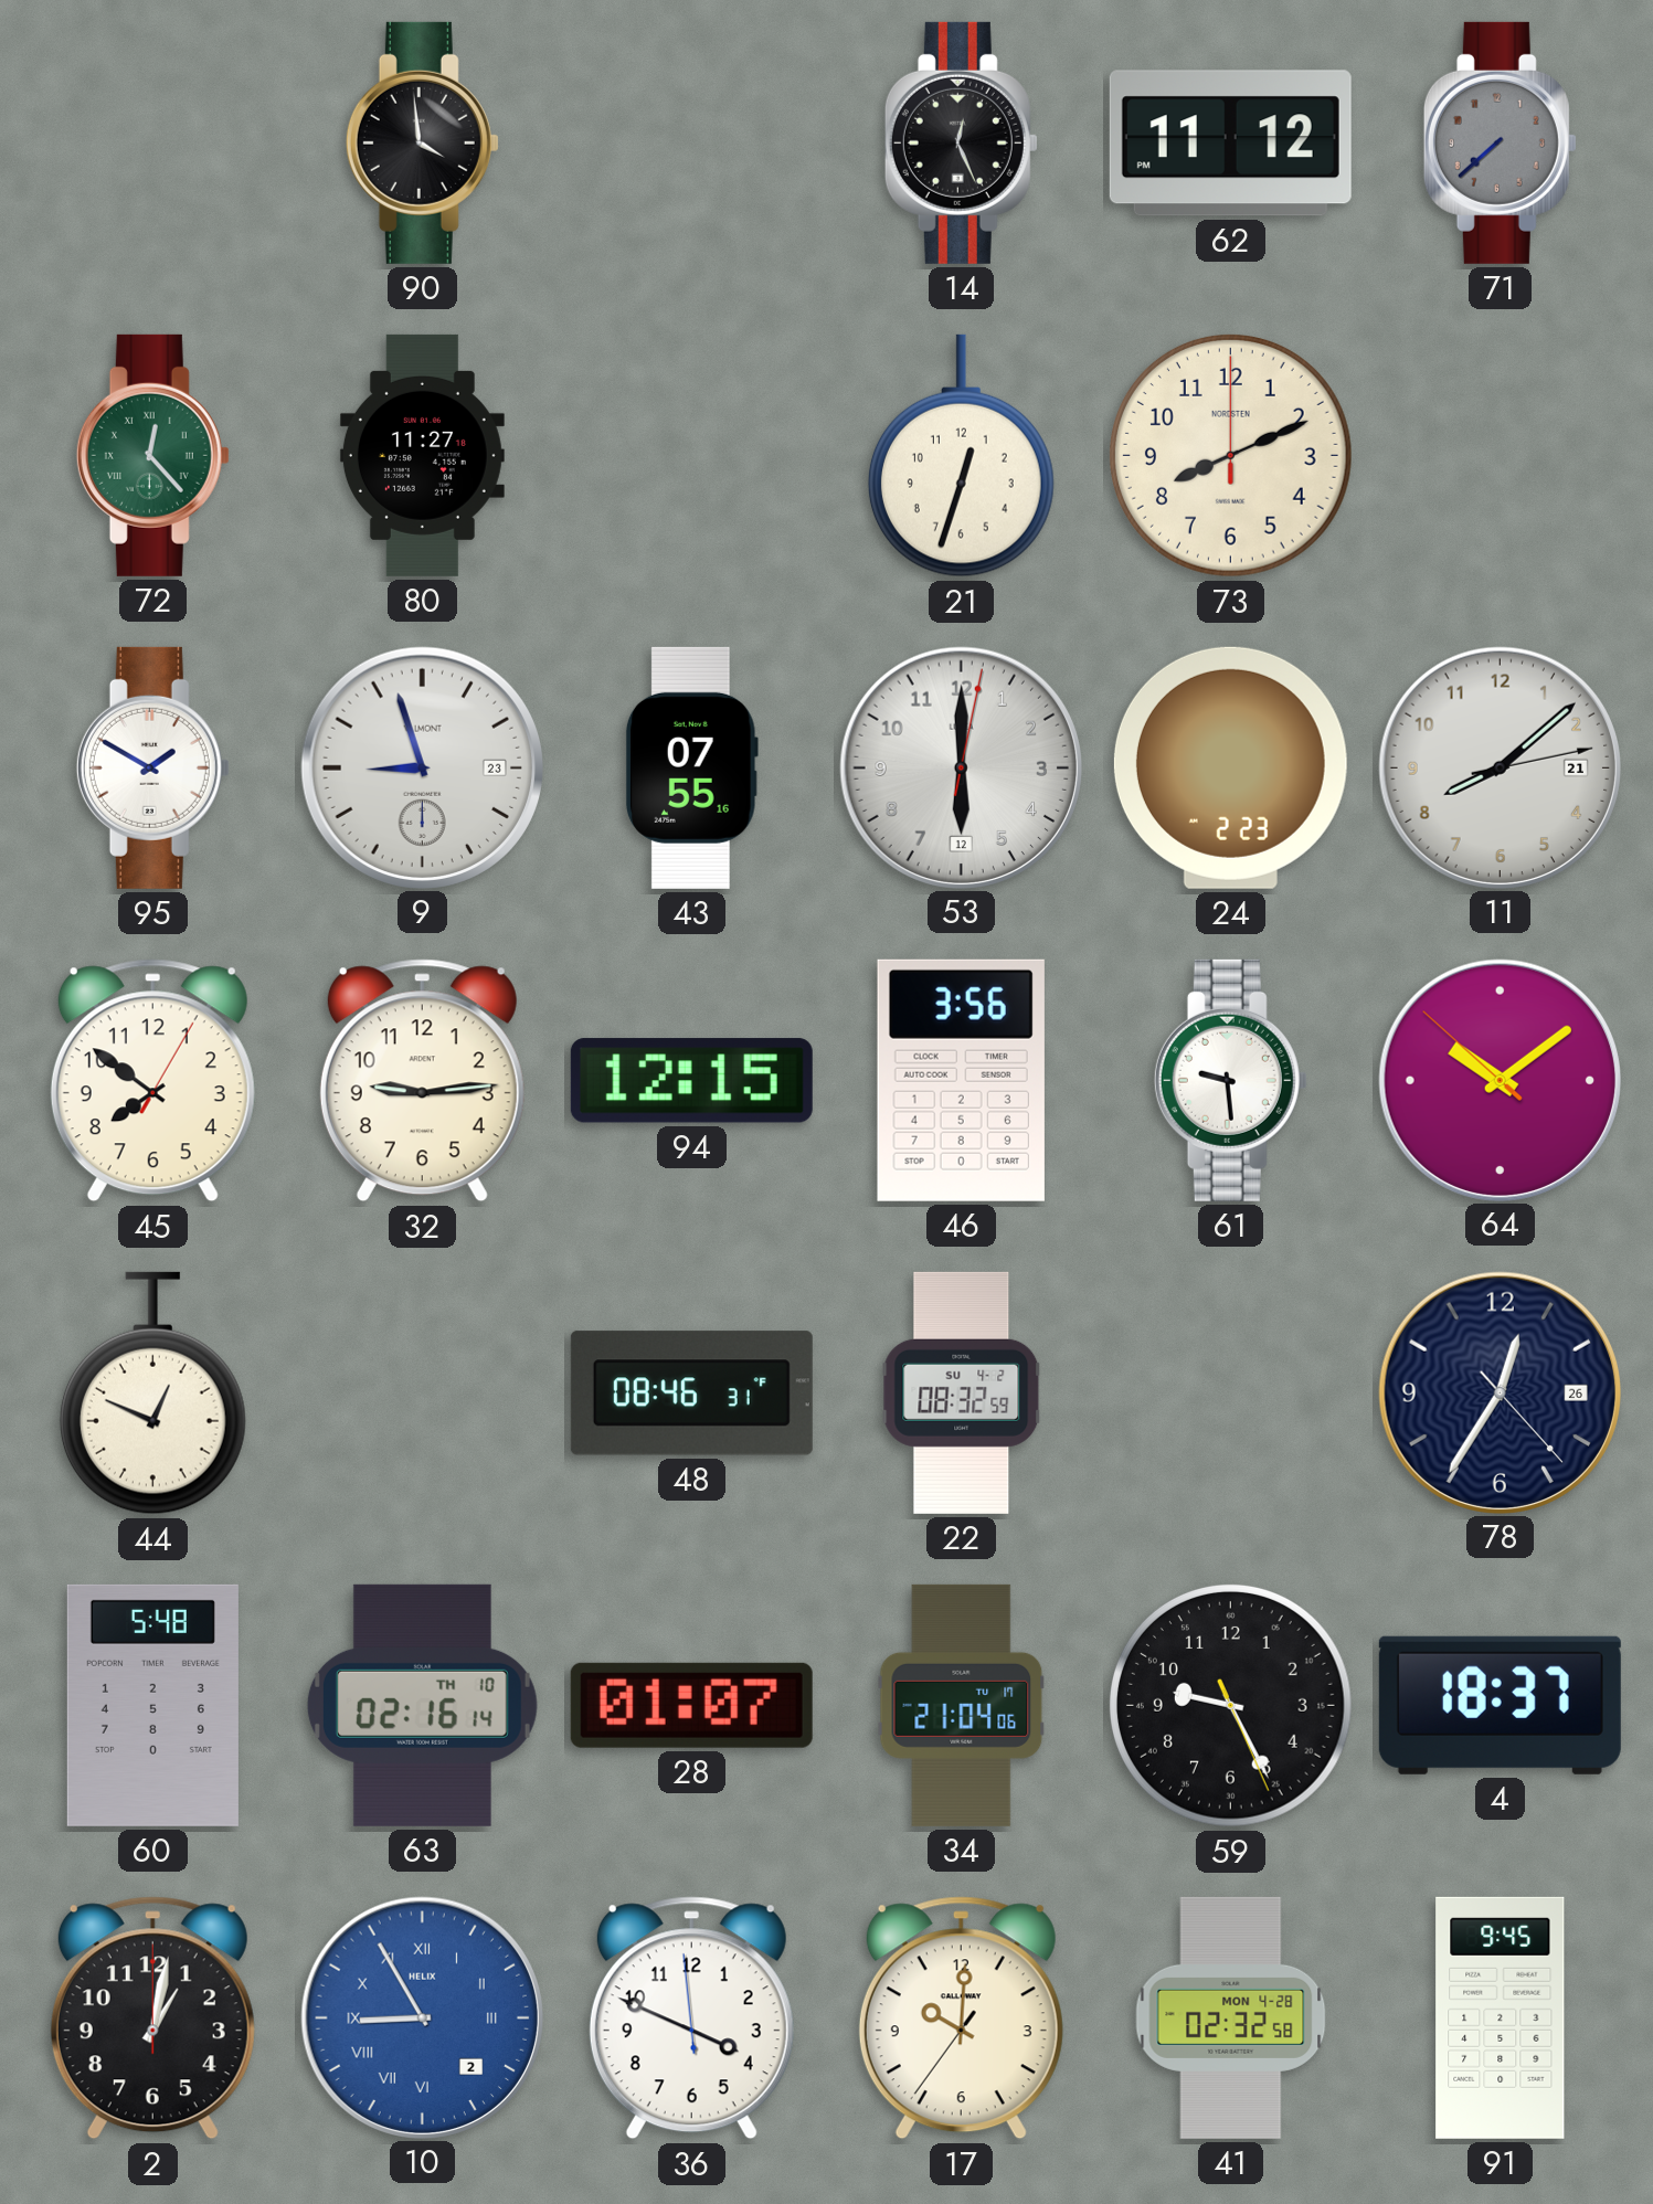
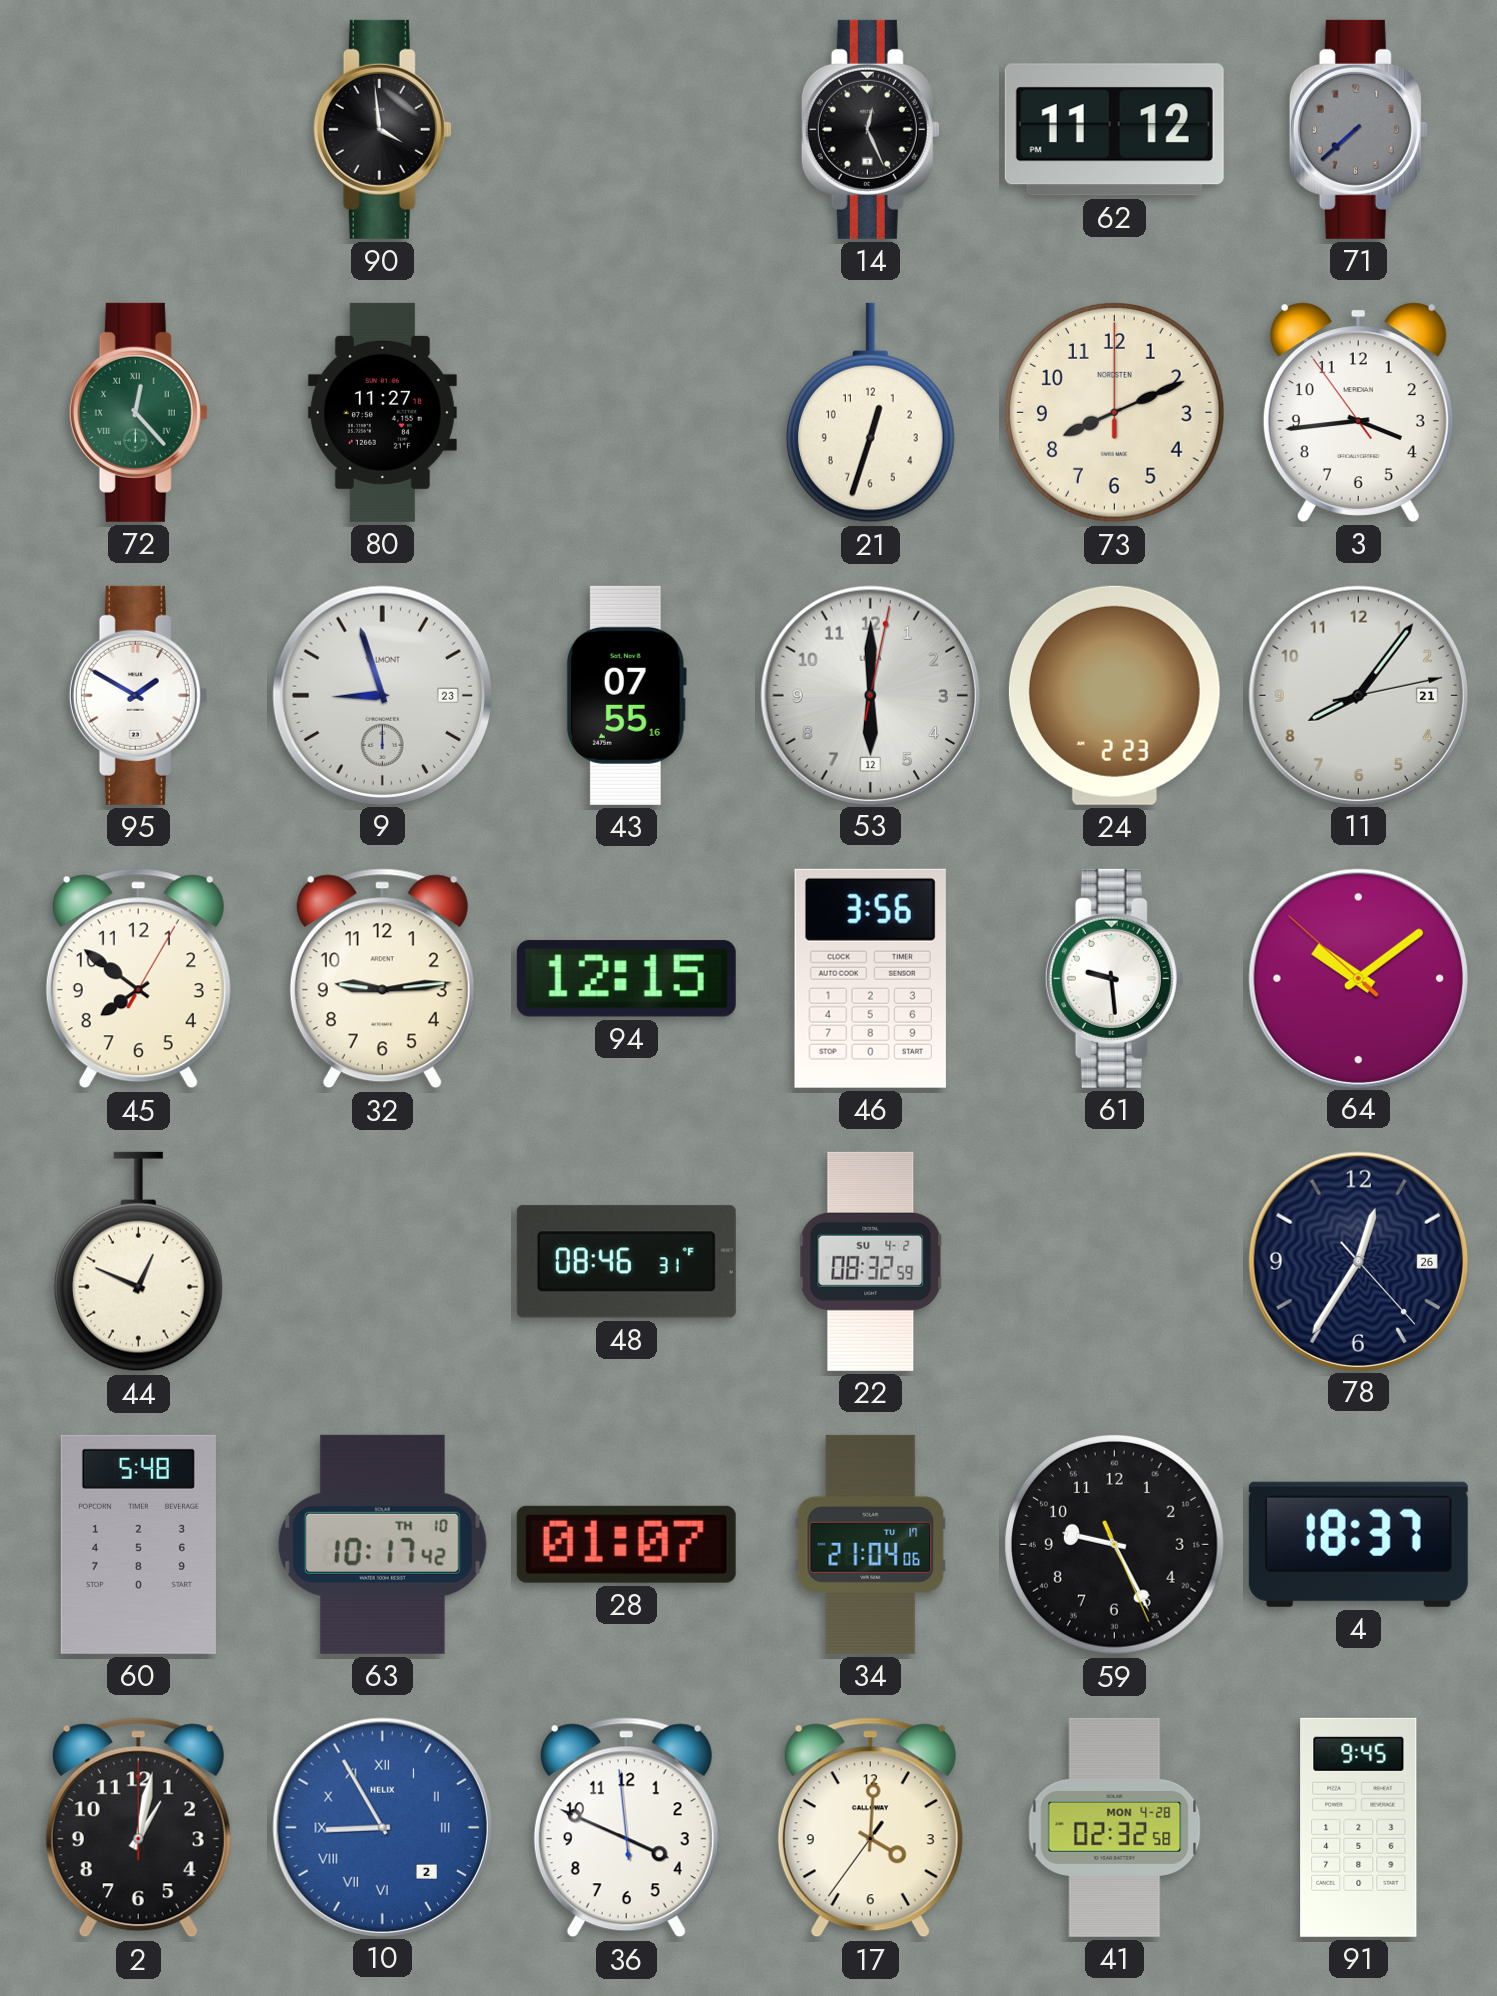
3: none -> 3:43 (1358, 412)
11: 8:08 -> 8:06 (1358, 695)
63: 02:16 -> 10:17 (382, 1544)
17: 10:00 -> 4:00 (870, 1828)
